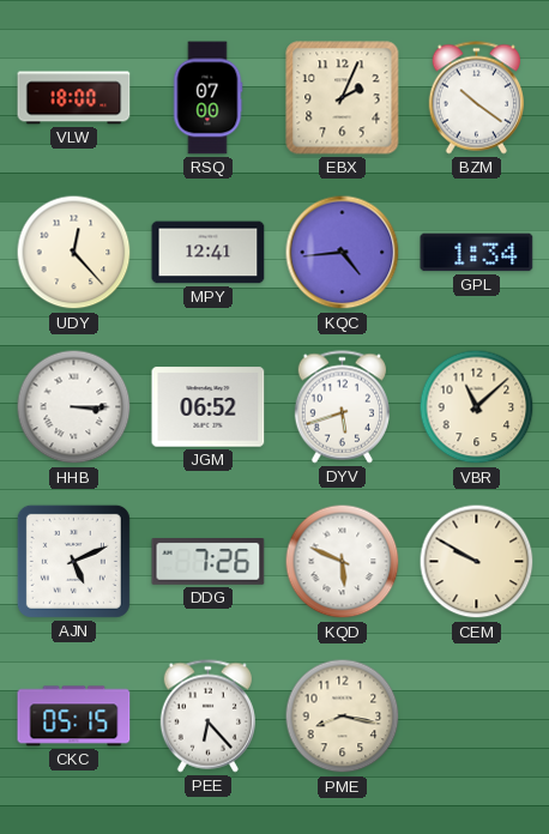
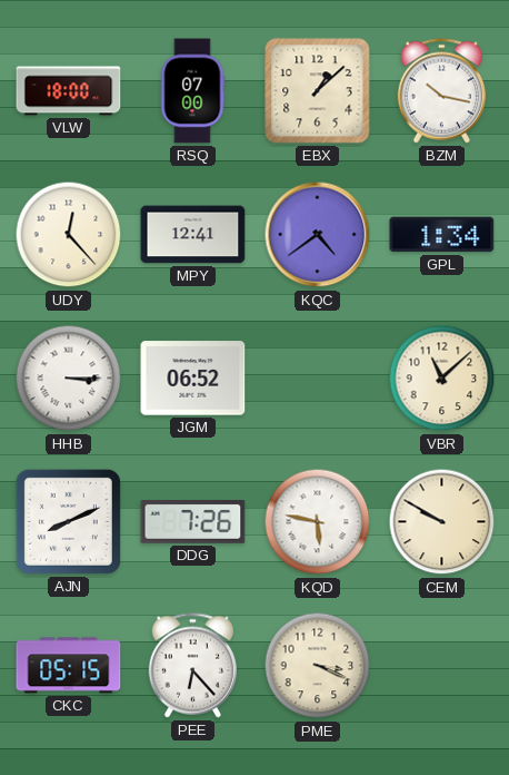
EBX: 2:04 -> 1:08 (318, 91)
BZM: 10:21 -> 10:17 (441, 91)
KQC: 4:44 -> 4:39 (318, 235)
DYV: 5:42 -> none (342, 407)
AJN: 5:11 -> 8:11 (68, 521)
KQD: 5:49 -> 5:47 (318, 522)
PME: 8:17 -> 3:19 (318, 666)
